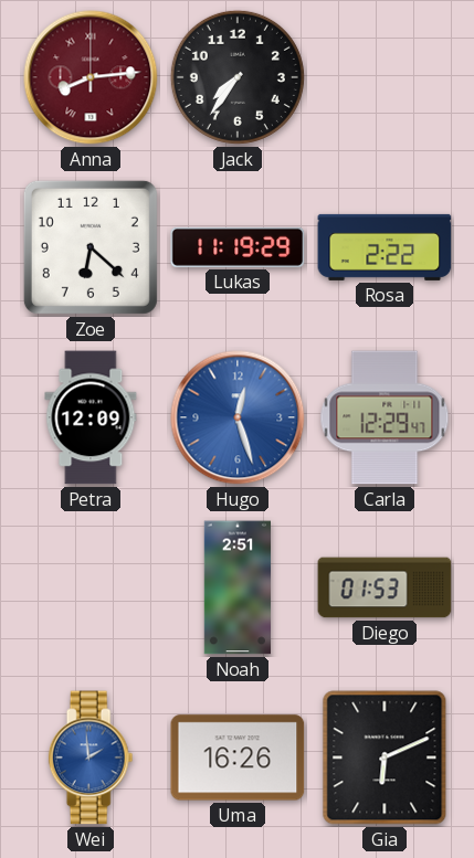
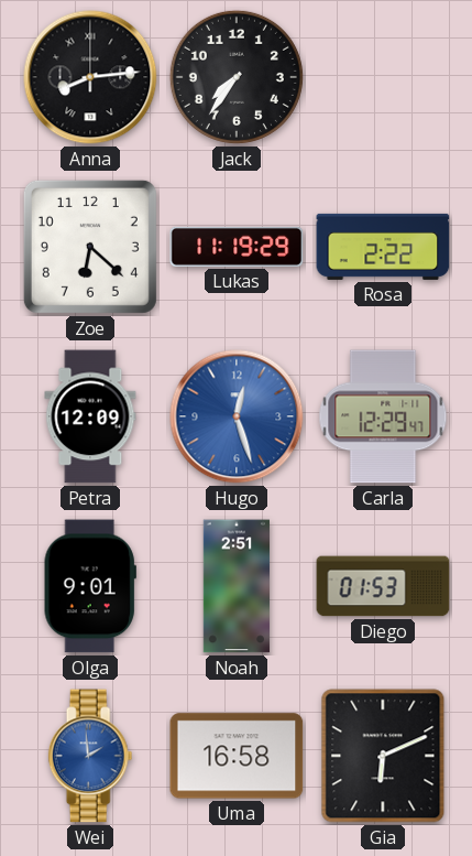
Anna dial: burgundy -> black (90, 77)
Olga: none -> 9:01 (90, 586)
Uma: 16:26 -> 16:58 (237, 756)
